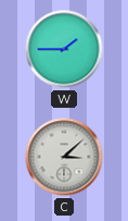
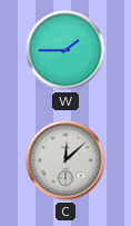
C: 3:08 -> 12:08 (65, 160)
